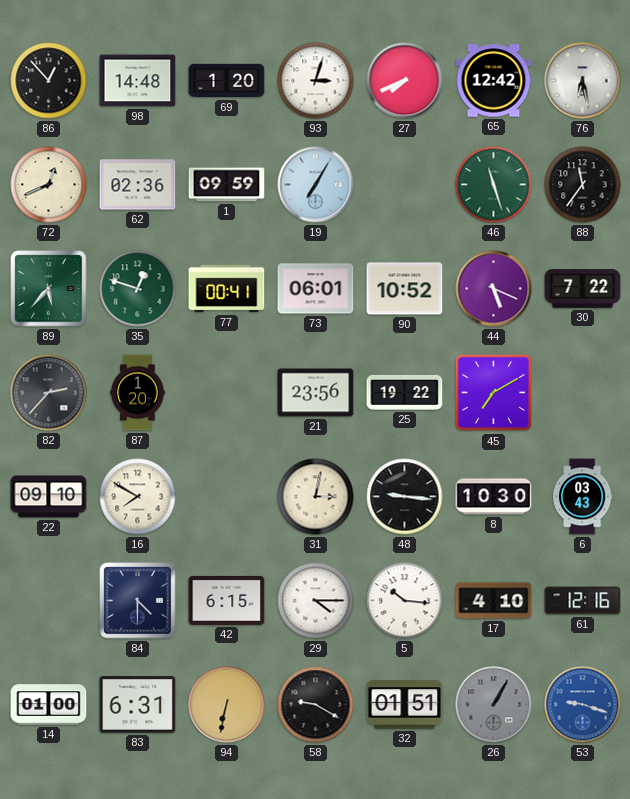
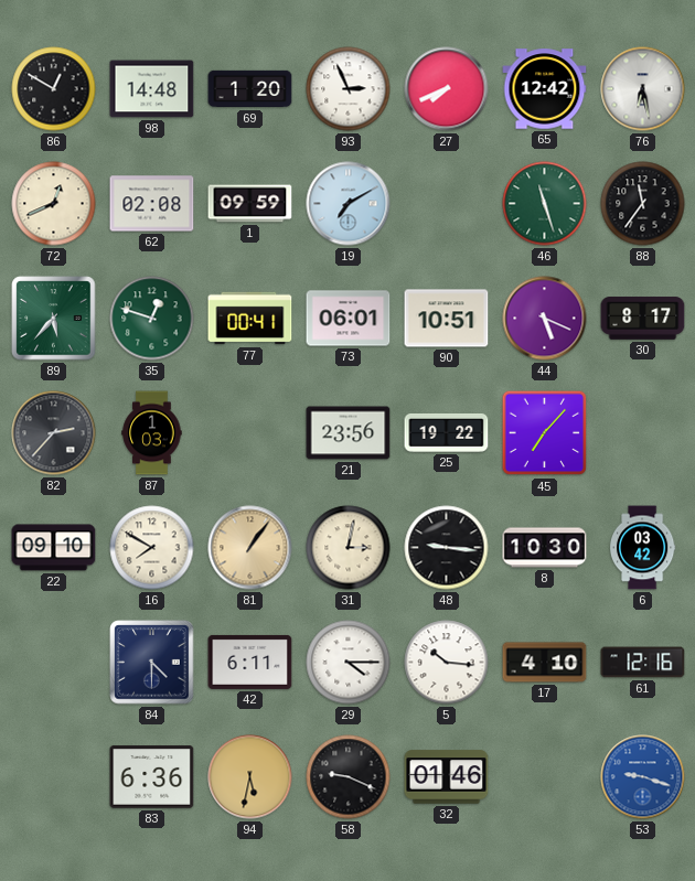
86: 12:53 -> 12:50 (54, 89)
93: 3:03 -> 2:56 (349, 89)
62: 02:36 -> 02:08 (152, 204)
19: 7:05 -> 7:10 (349, 204)
90: 10:52 -> 10:51 (447, 319)
30: 7:22 -> 8:17 (643, 319)
87: 1:20 -> 1:03 (152, 433)
45: 7:10 -> 7:07 (545, 433)
81: none -> 1:06 (250, 548)
6: 03:43 -> 03:42 (642, 548)
42: 6:15 -> 6:11 (250, 662)
14: 01:00 -> none (49, 705)
83: 6:31 -> 6:36 (152, 777)
94: 6:32 -> 5:32 (250, 777)
58: 9:20 -> 9:19 (349, 777)
32: 01:51 -> 01:46 (447, 777)
26: 1:05 -> none (494, 705)
